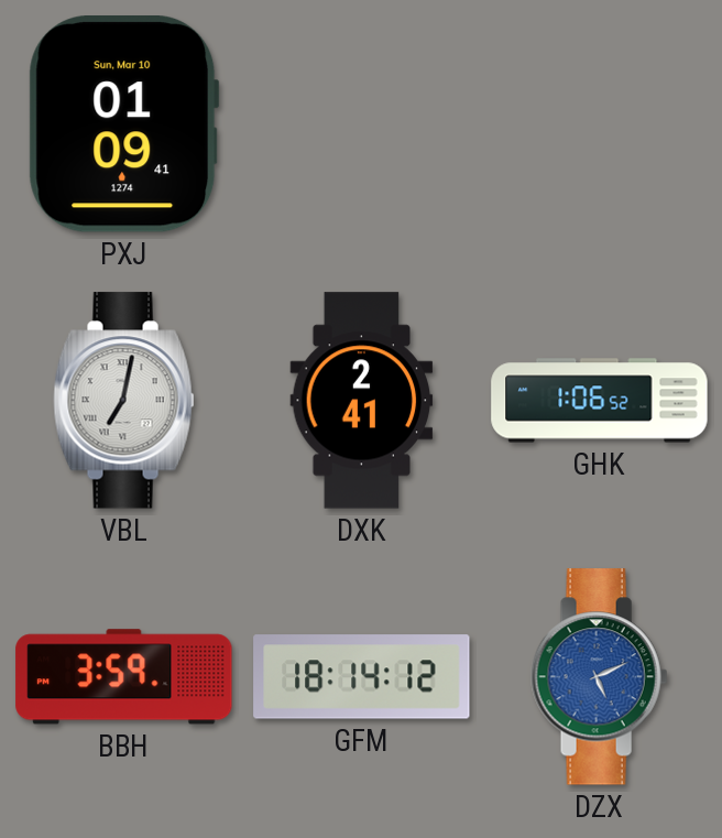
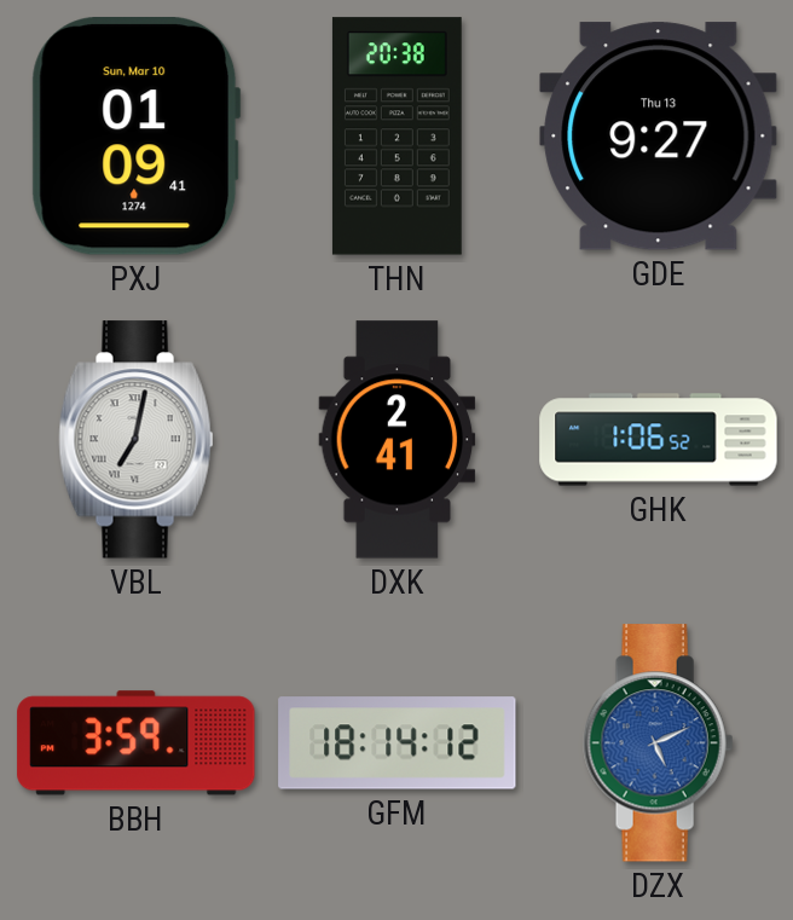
THN: none -> 20:38 (396, 137)
GDE: none -> 9:27 (659, 137)
